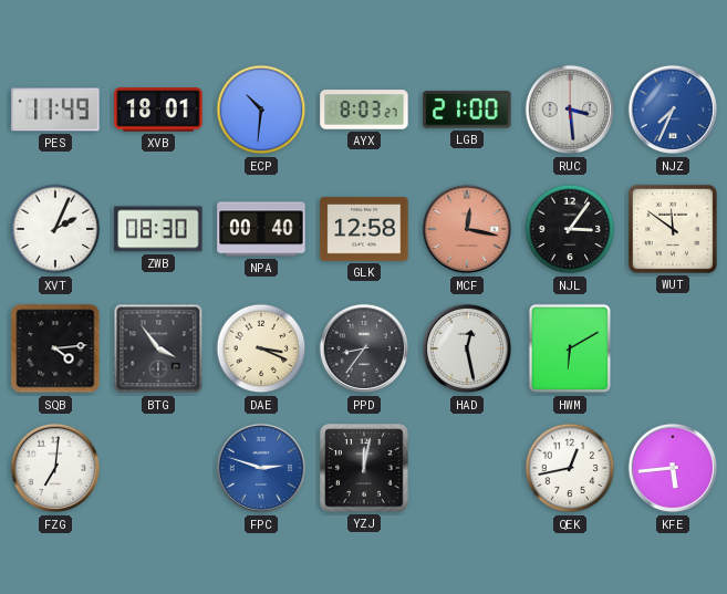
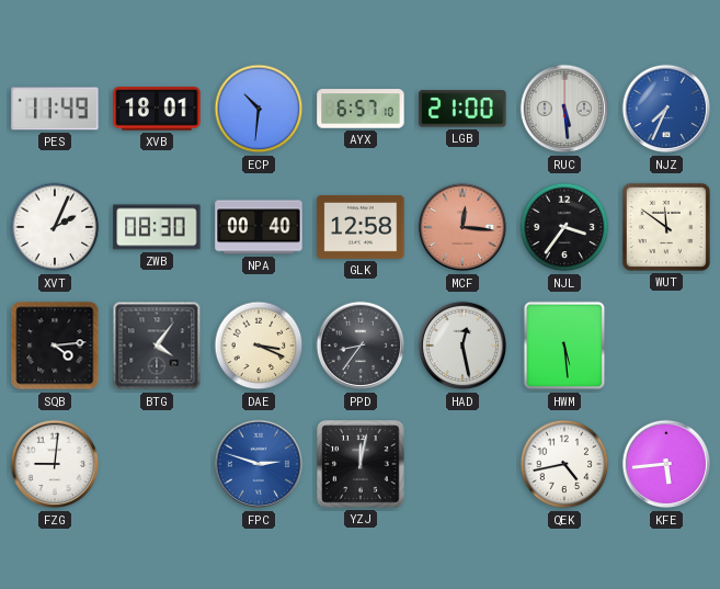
AYX: 8:03 -> 6:57 (361, 109)
RUC: 3:29 -> 5:29 (564, 109)
MCF: 12:17 -> 12:16 (462, 227)
NJL: 3:06 -> 3:36 (564, 227)
BTG: 3:54 -> 4:06 (157, 346)
HWM: 6:10 -> 5:29 (564, 346)
FZG: 7:01 -> 9:01 (55, 464)
QEK: 12:43 -> 4:43 (564, 464)
